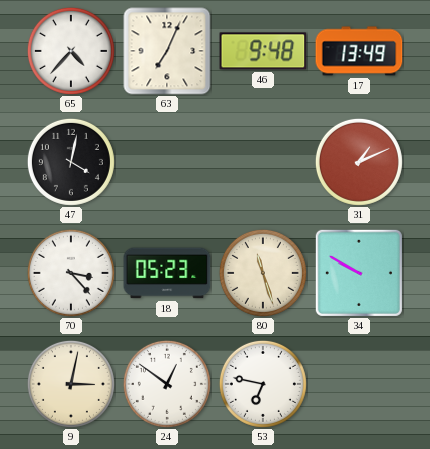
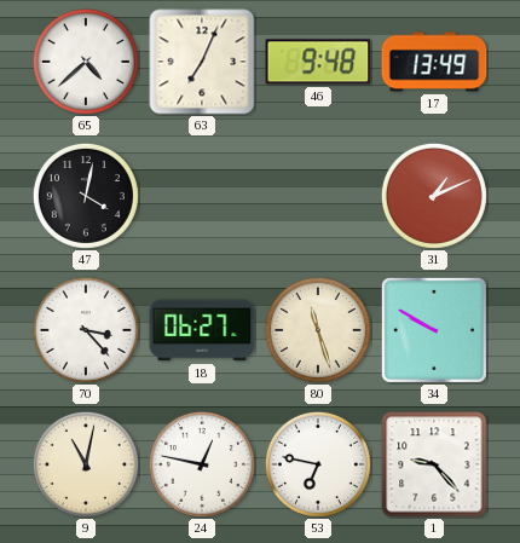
65: 4:37 -> 4:38 (86, 62)
18: 05:23 -> 06:27 (202, 330)
9: 3:02 -> 11:02 (86, 464)
24: 12:51 -> 12:47 (202, 464)
1: none -> 9:23 (434, 464)
